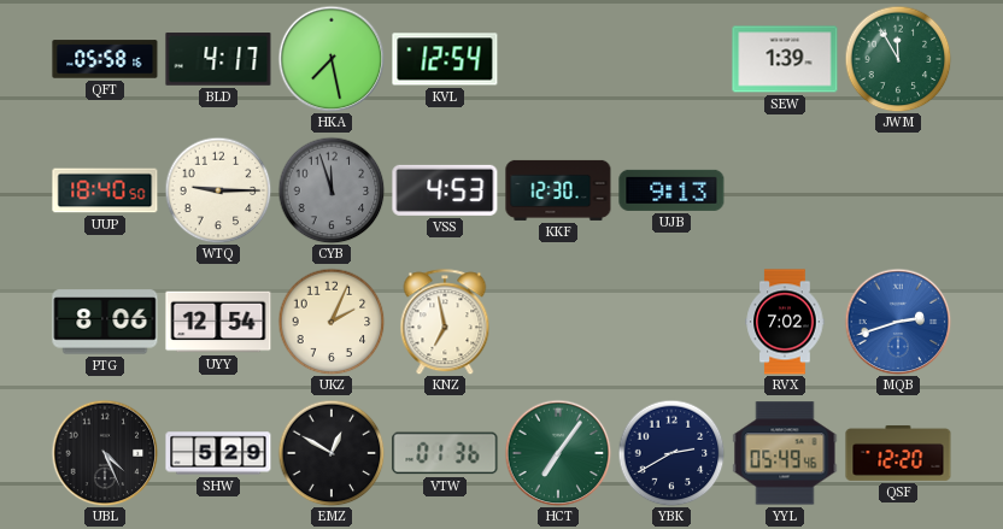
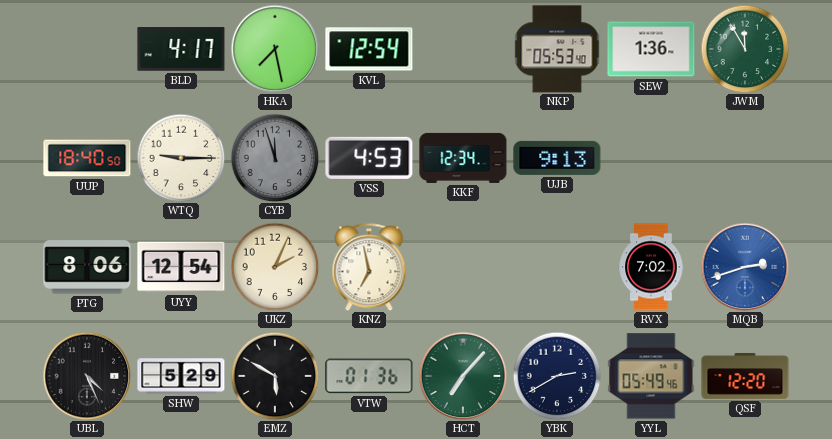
QFT: 05:58 -> none (105, 59)
NKP: none -> 05:53 (557, 49)
SEW: 1:39 -> 1:36 (651, 49)
KKF: 12:30 -> 12:34 (463, 158)
EMZ: 12:50 -> 5:50 (275, 376)
HCT: 7:06 -> 7:07 (463, 376)
